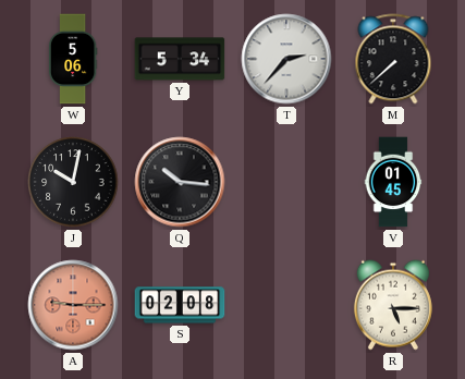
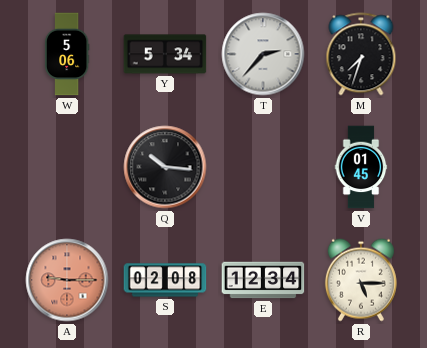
M: 7:38 -> 7:33 (361, 54)
J: 10:02 -> none (73, 182)
E: none -> 12:34 (263, 280)
